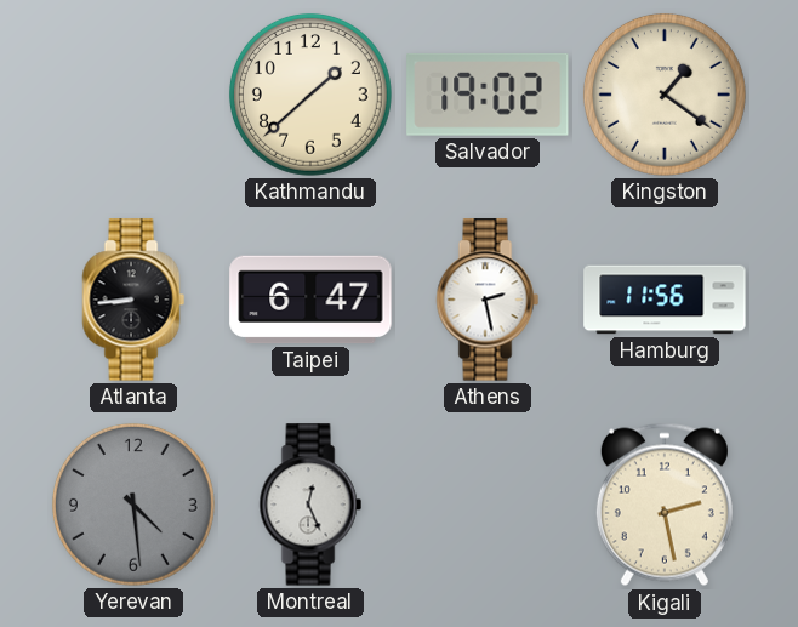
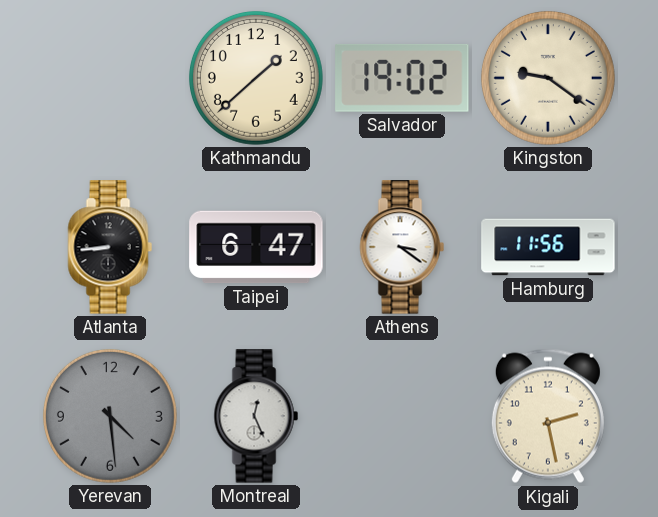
Kingston: 1:21 -> 9:21 (548, 78)
Athens: 2:28 -> 3:21 (402, 247)
